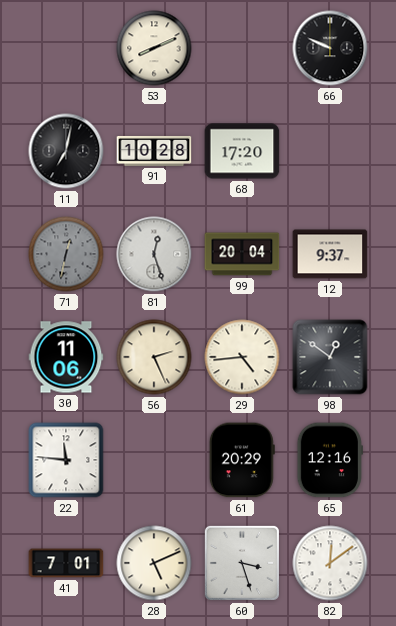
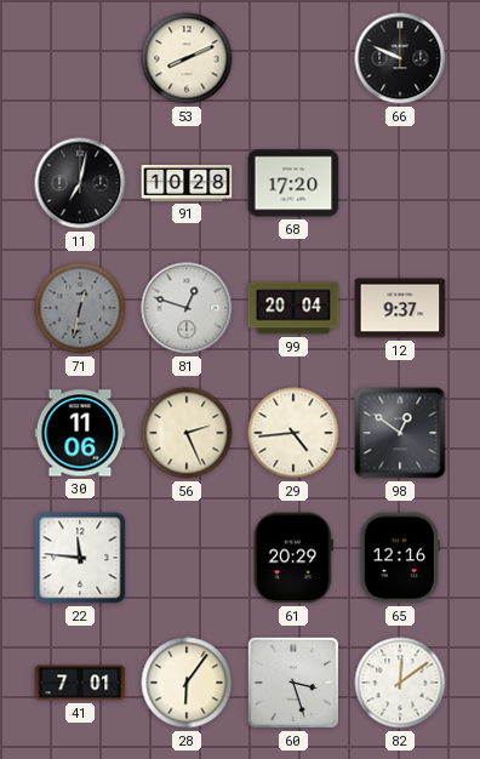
81: 12:27 -> 12:48 (187, 308)
28: 5:11 -> 6:06 (187, 683)
